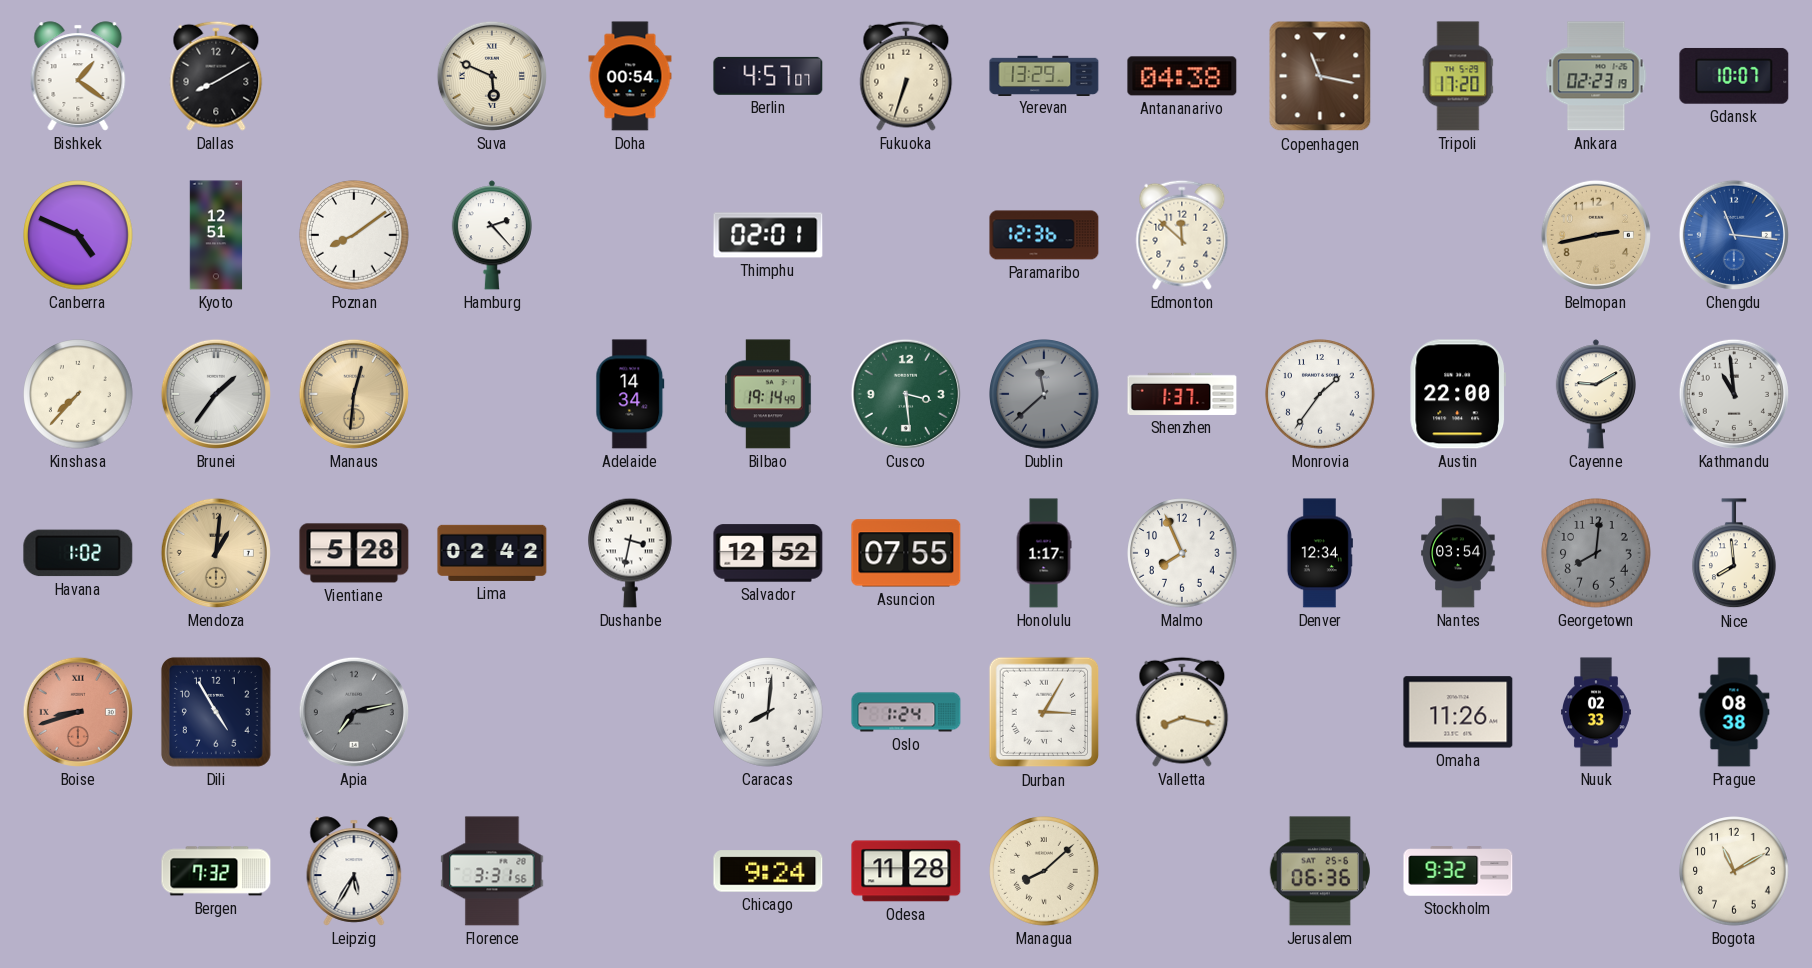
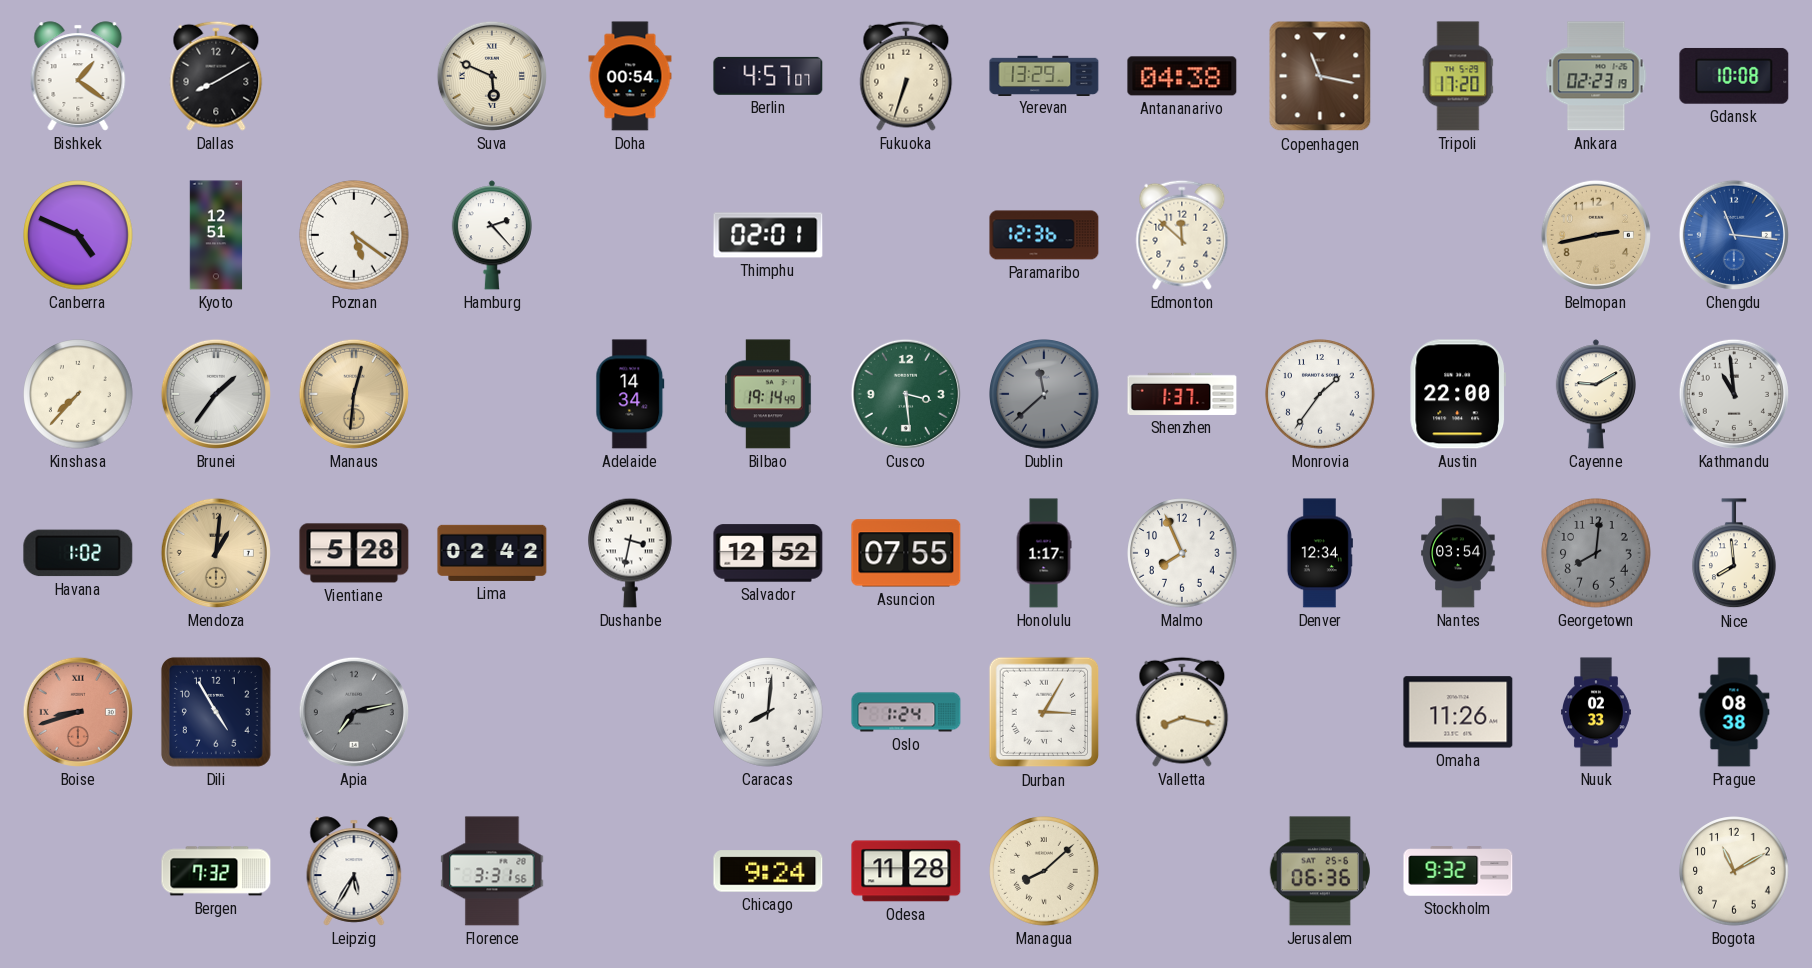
Gdansk: 10:07 -> 10:08 (1734, 76)
Poznan: 8:09 -> 5:21 (354, 235)
